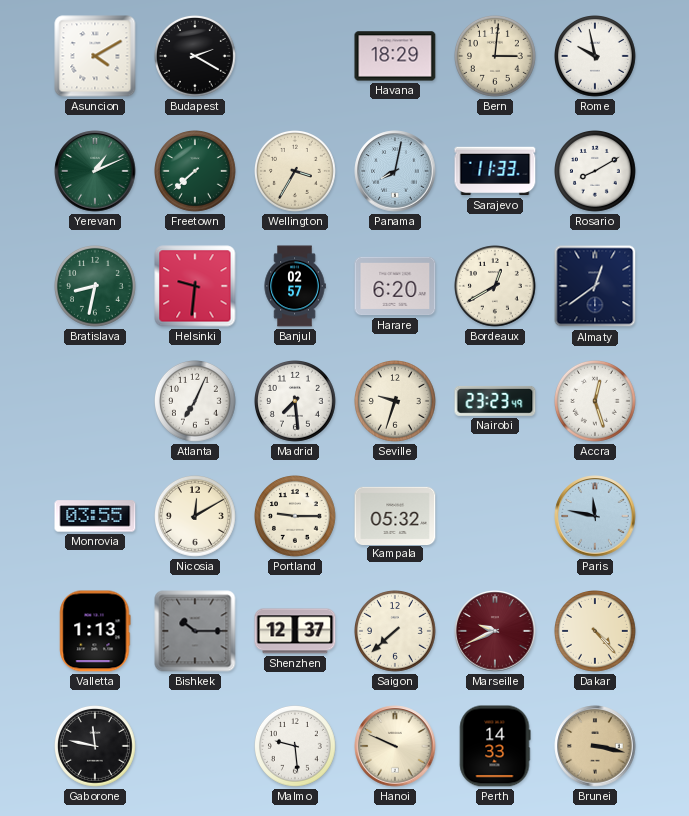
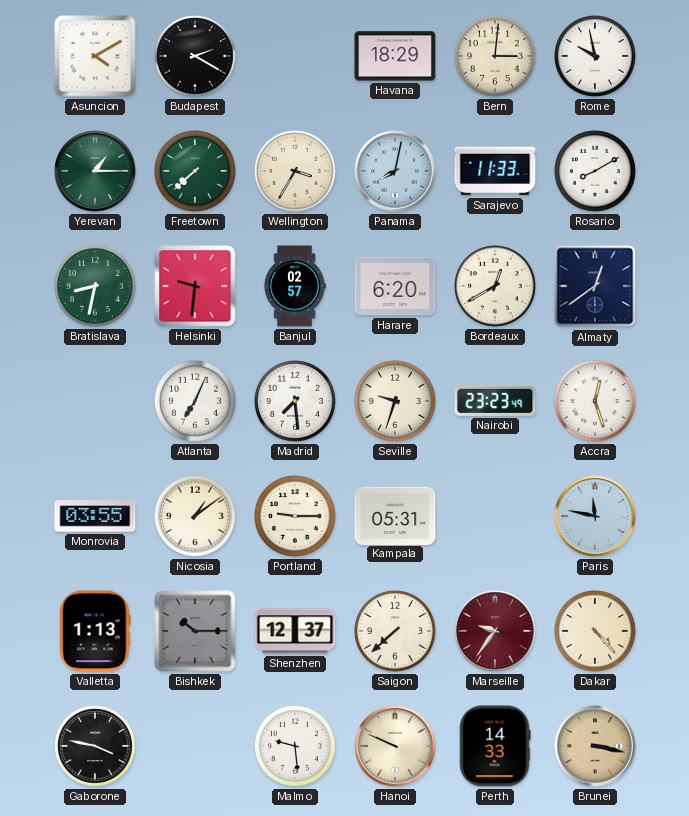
Yerevan: 1:11 -> 1:15 (95, 171)
Nicosia: 12:10 -> 1:09 (196, 517)
Kampala: 05:32 -> 05:31 (395, 515)
Marseille: 9:41 -> 9:36 (495, 631)
Gaborone: 11:47 -> 3:47 (96, 747)
